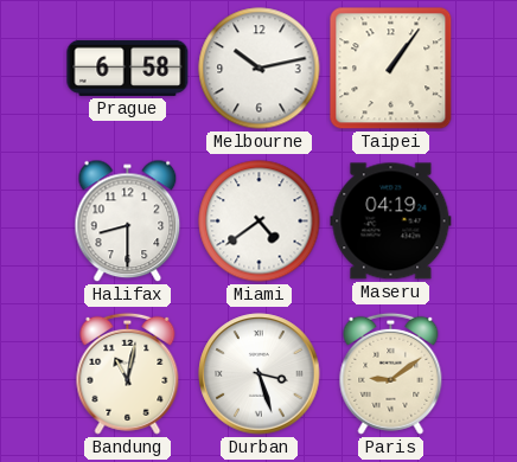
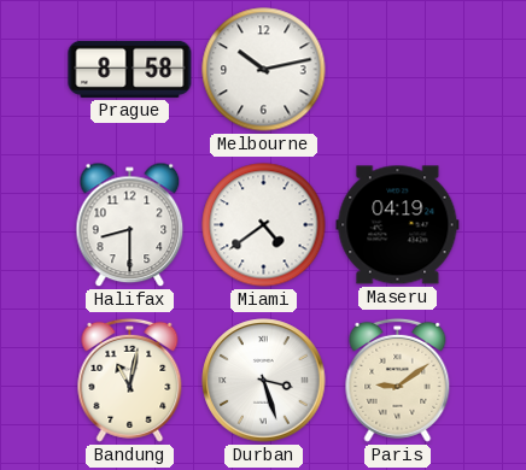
Prague: 6:58 -> 8:58 (130, 69)
Taipei: 1:06 -> none (391, 69)
